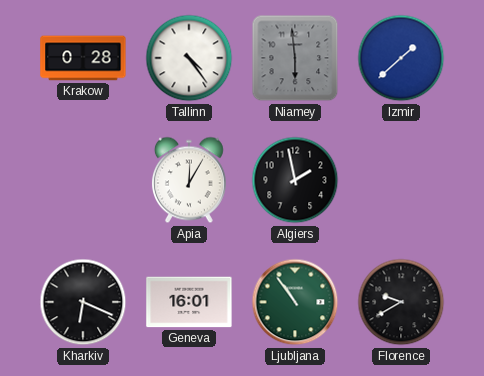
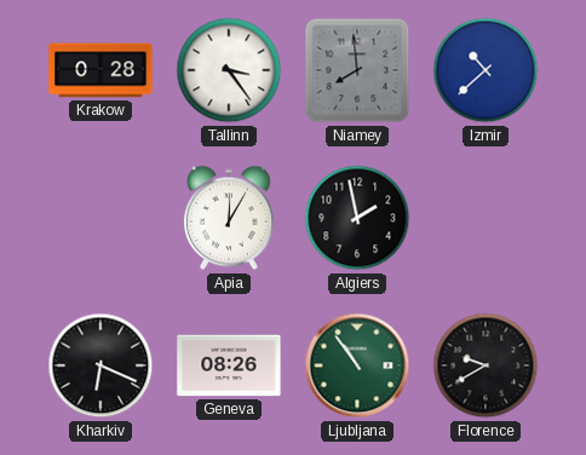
Tallinn: 4:24 -> 3:24 (229, 70)
Niamey: 5:59 -> 7:59 (357, 70)
Izmir: 1:38 -> 10:38 (486, 70)
Geneva: 16:01 -> 08:26 (229, 365)
